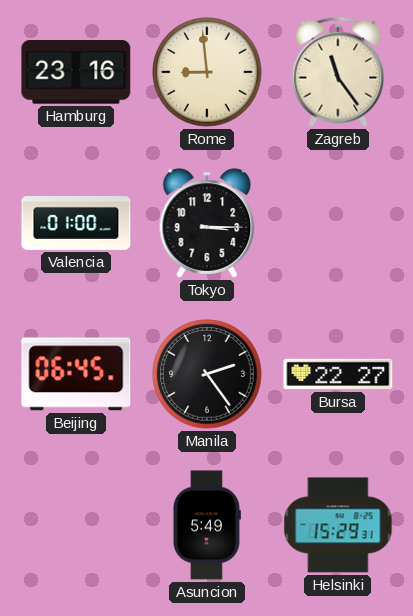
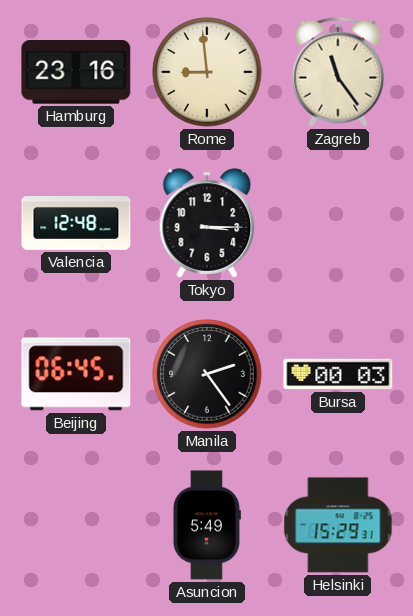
Valencia: 01:00 -> 12:48 (76, 224)
Bursa: 22:27 -> 00:03 (338, 374)
